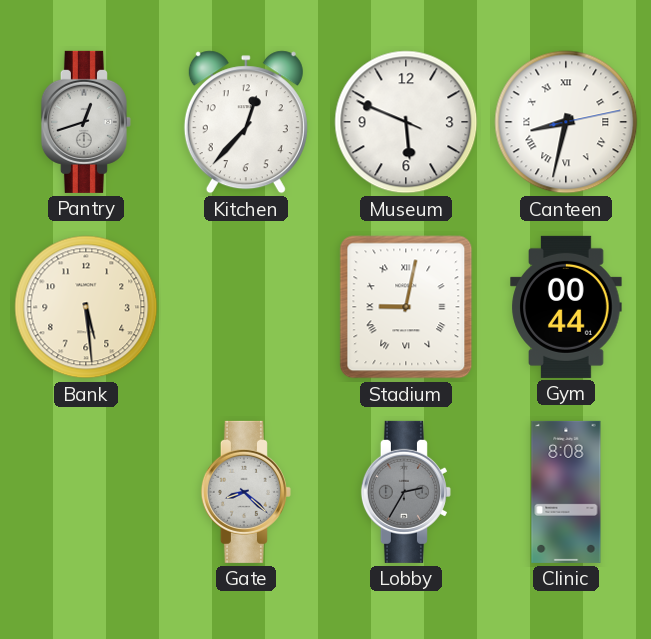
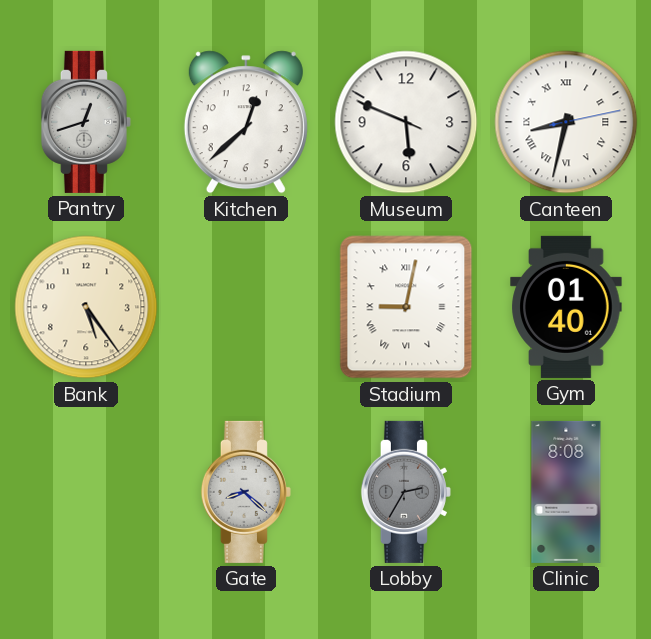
Kitchen: 12:37 -> 12:38 (246, 122)
Bank: 5:29 -> 5:24 (86, 307)
Gym: 00:44 -> 01:40 (566, 307)
